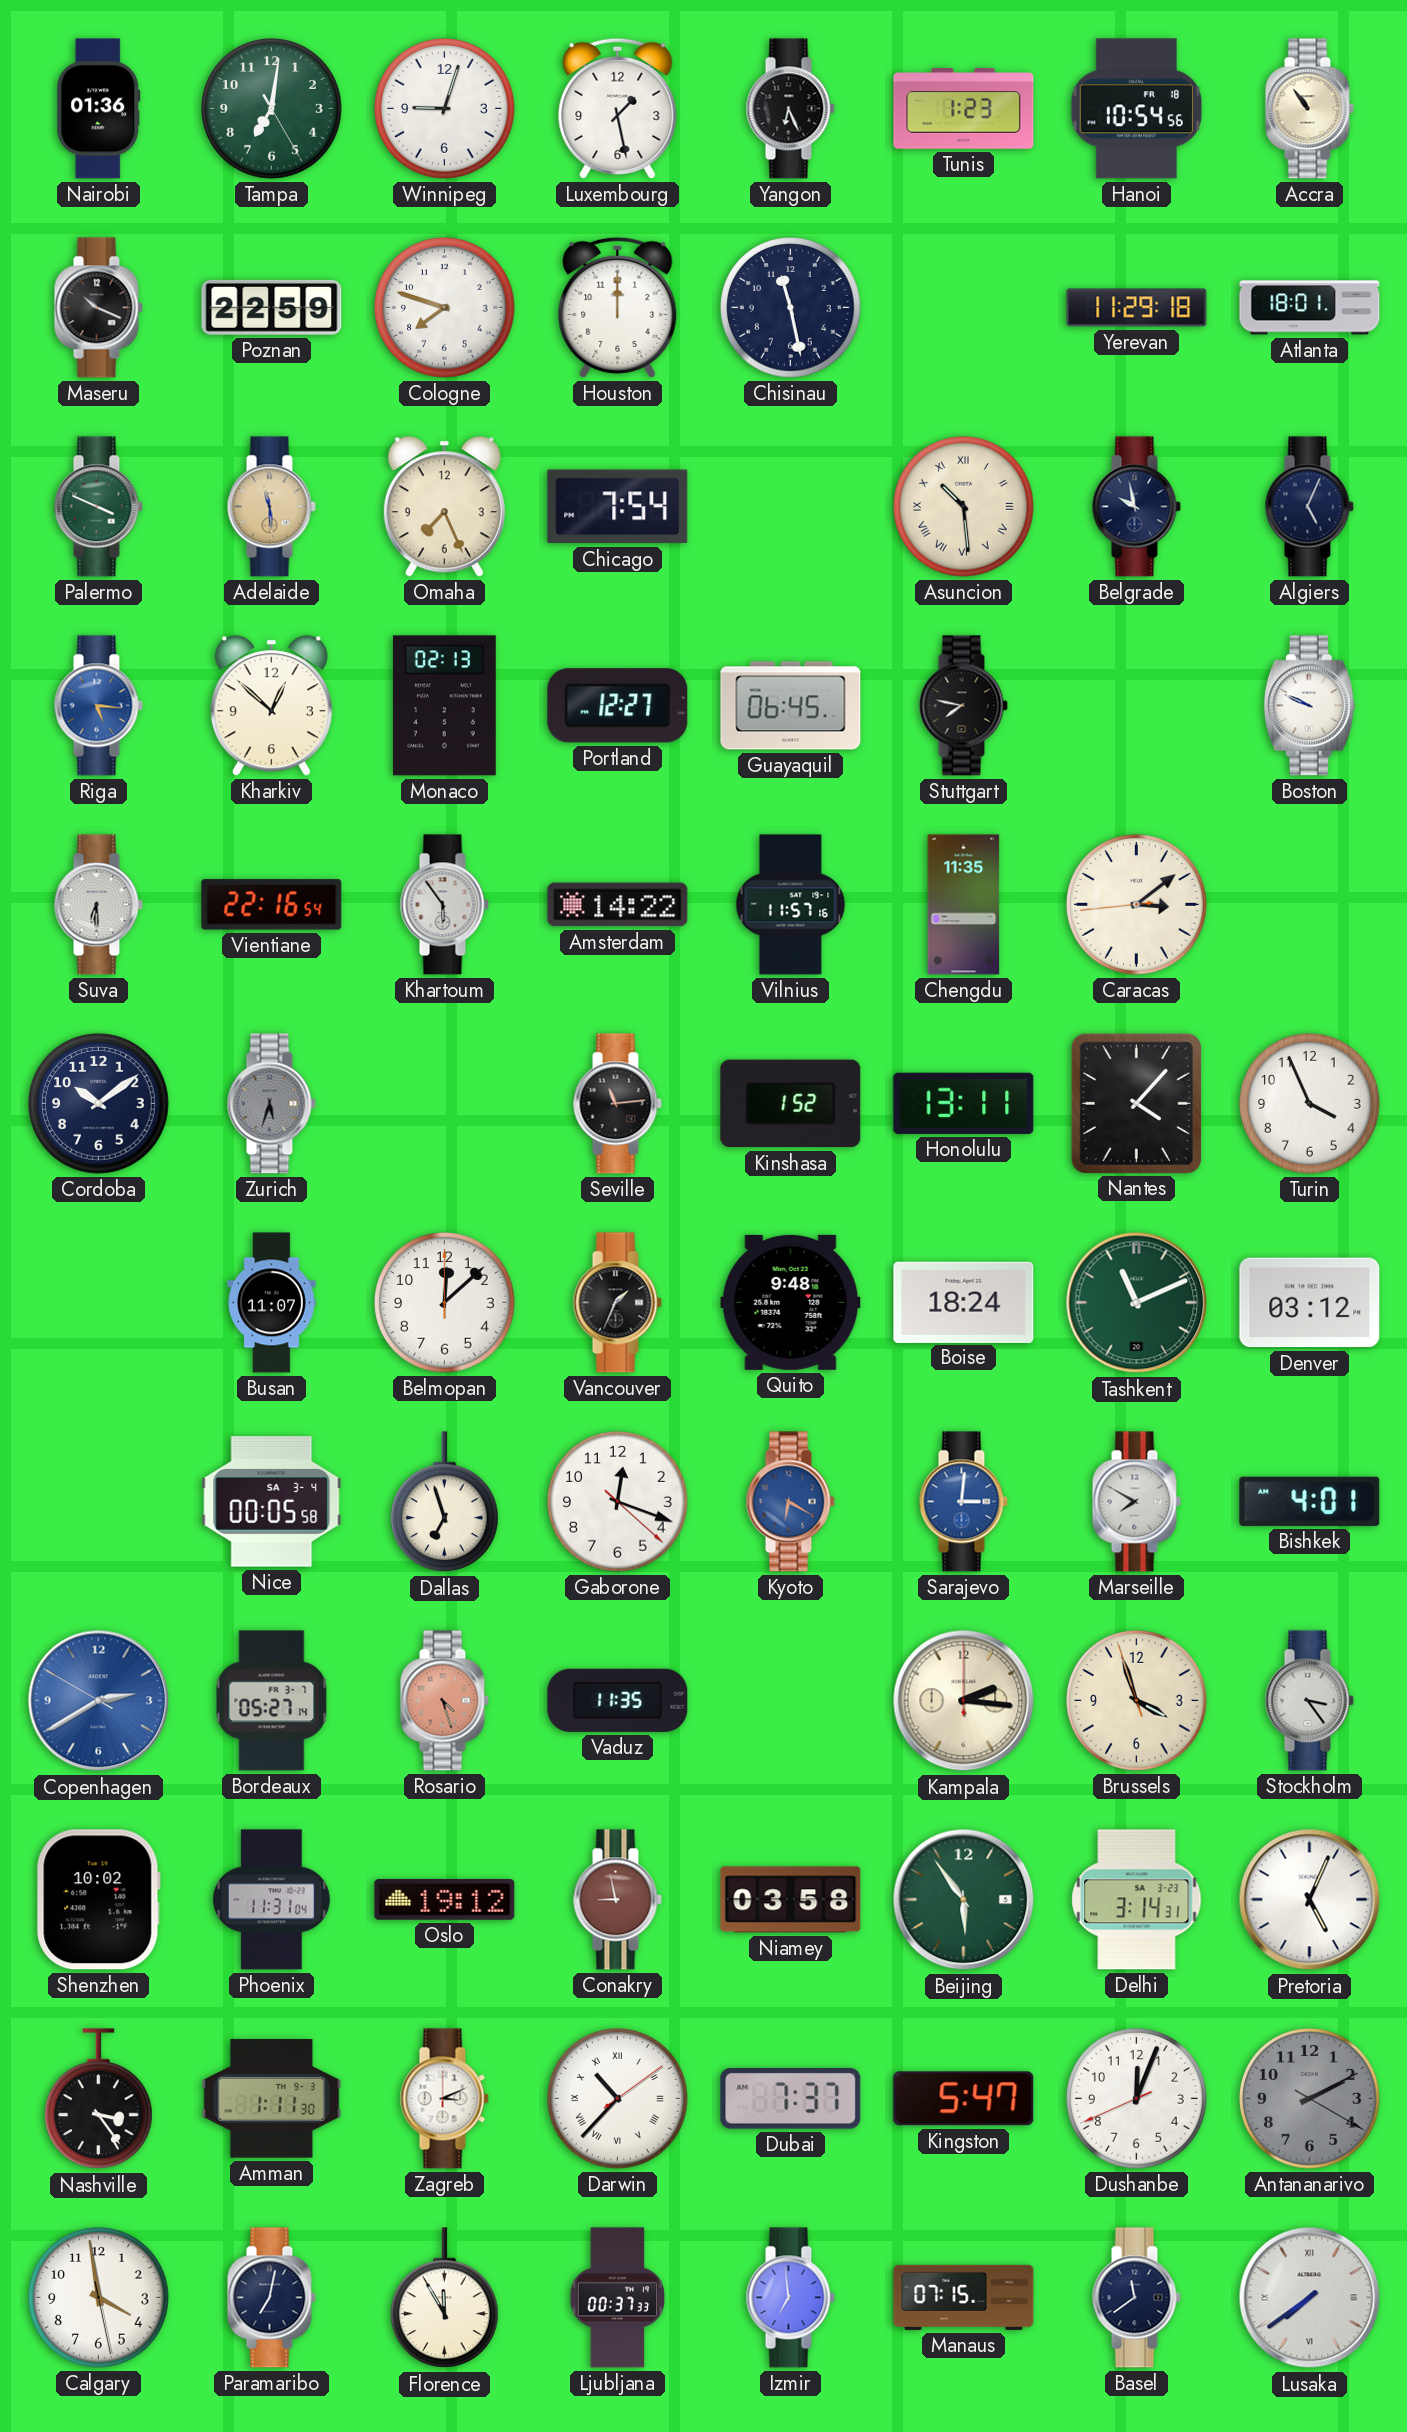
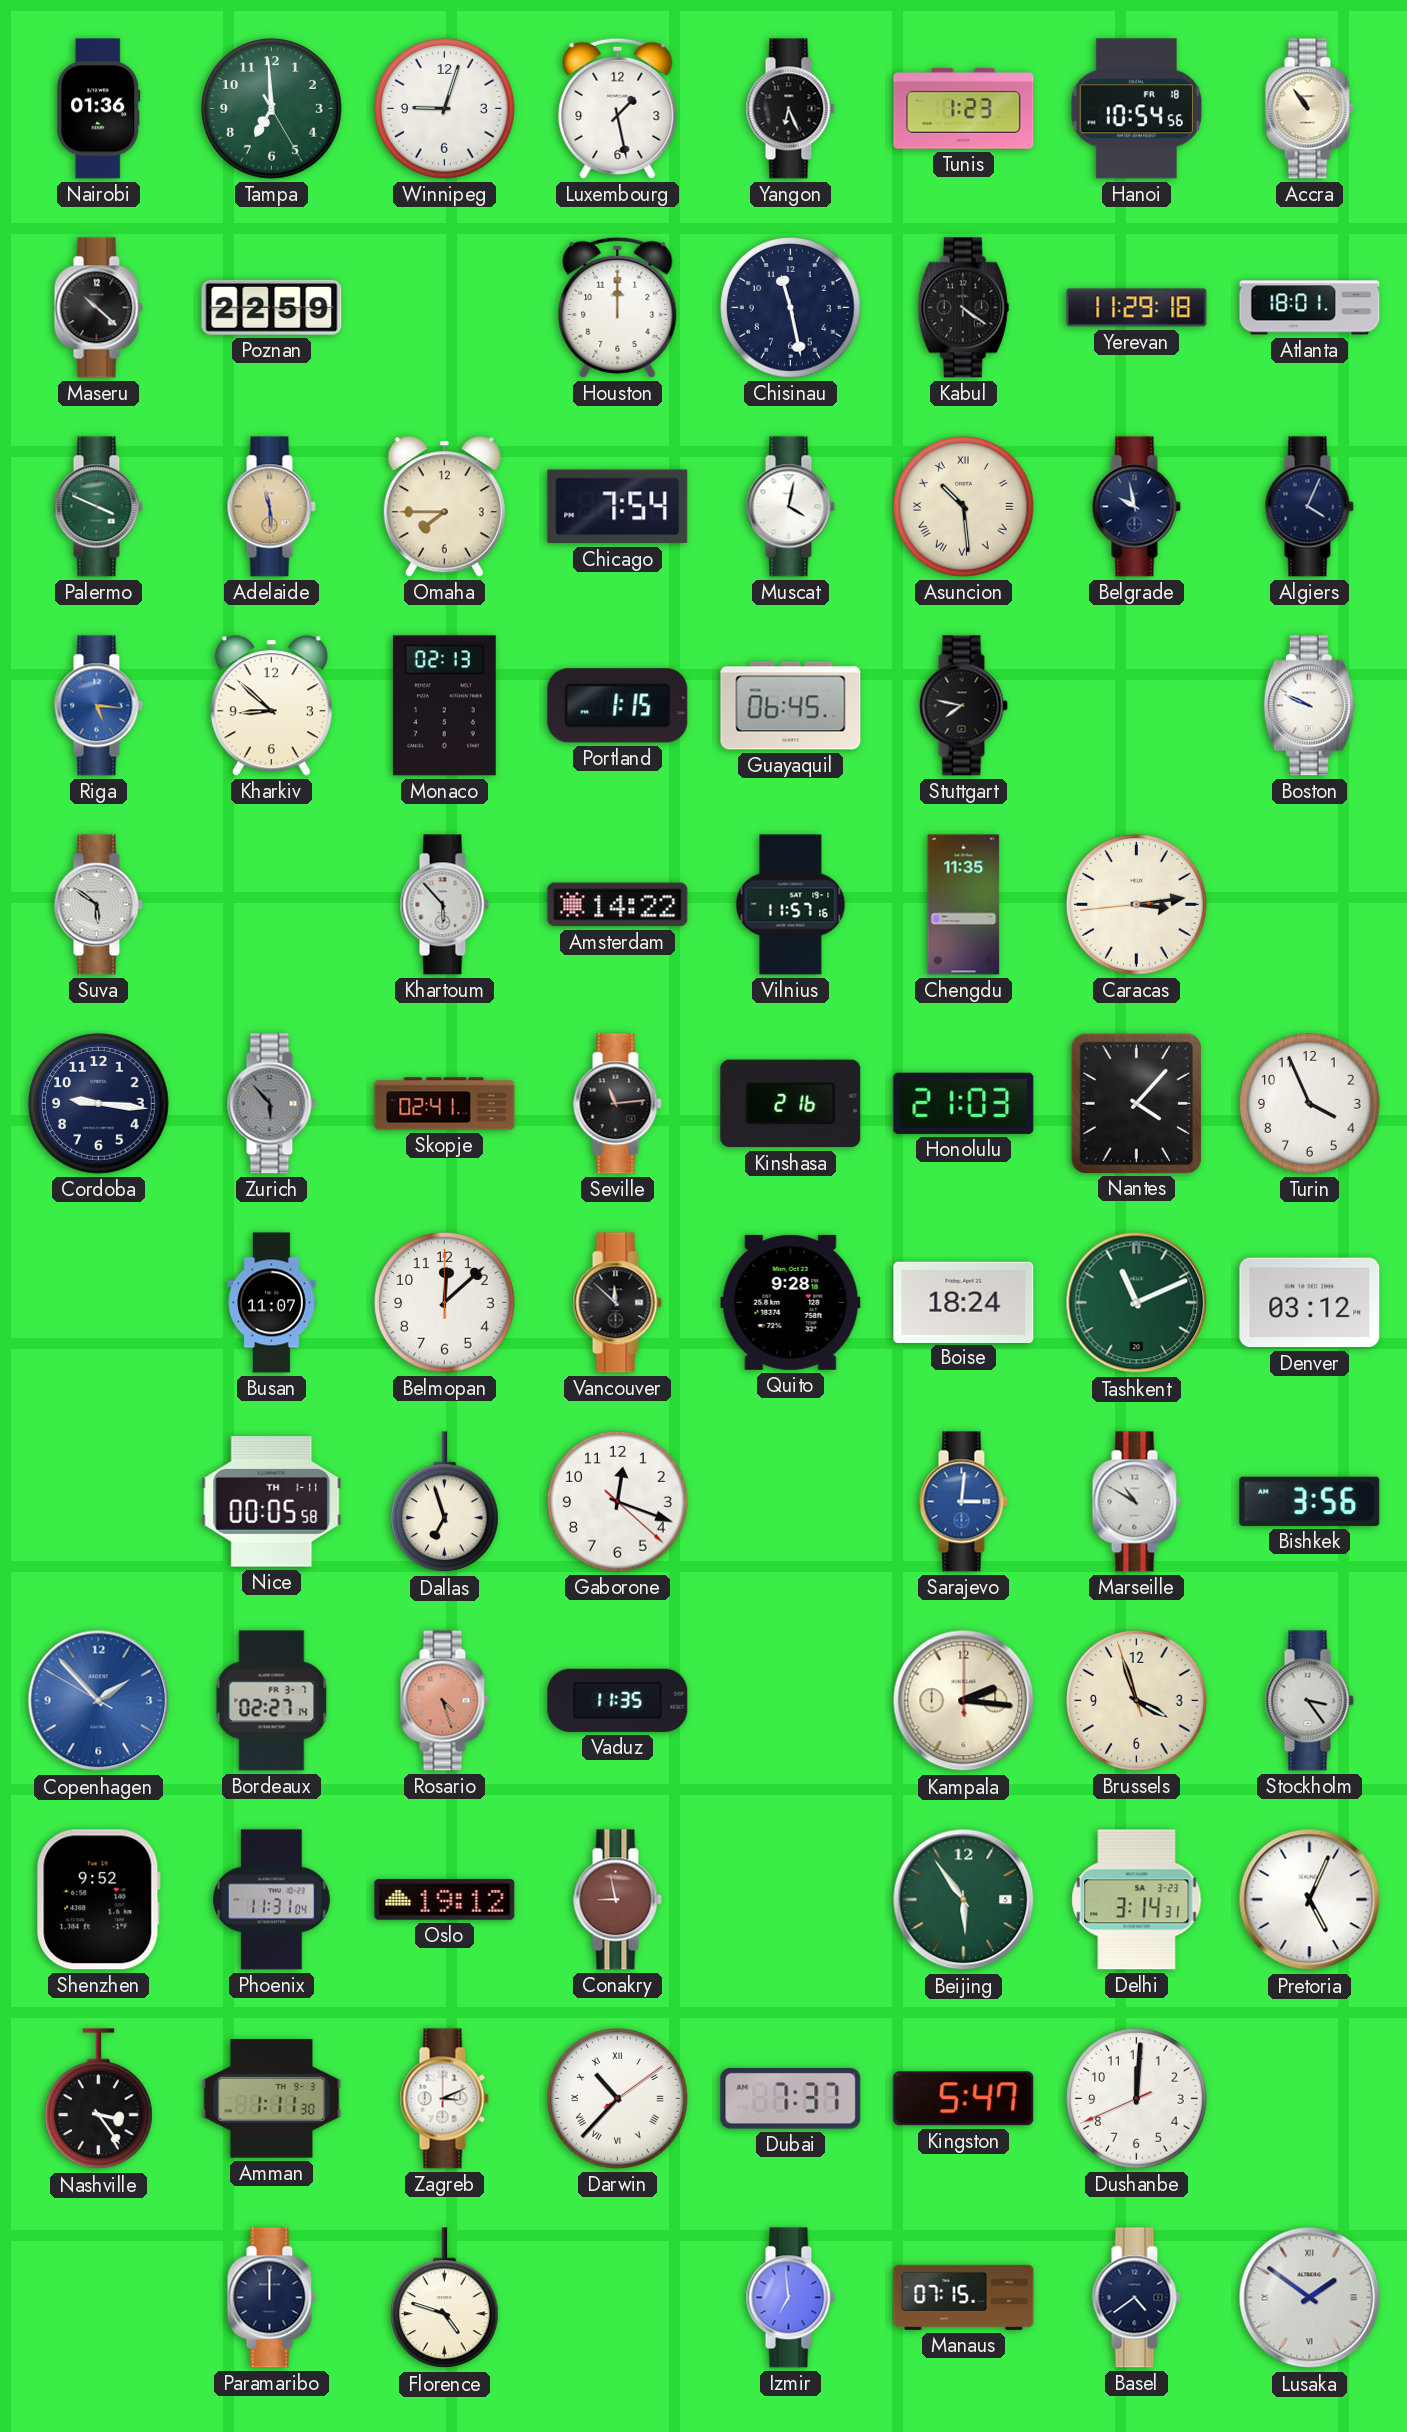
Tampa: 7:01 -> 6:59 (272, 109)
Maseru: 10:19 -> 10:22 (98, 308)
Cologne: 7:48 -> none (445, 308)
Kabul: none -> 4:21 (963, 308)
Omaha: 7:26 -> 7:45 (444, 507)
Muscat: none -> 4:02 (790, 507)
Algiers: 5:04 -> 4:04 (1309, 507)
Kharkiv: 12:52 -> 8:52 (271, 706)
Portland: 12:27 -> 1:15 (618, 706)
Suva: 6:30 -> 5:51 (98, 905)
Vientiane: 22:16 -> none (272, 905)
Khartoum: 5:54 -> 5:53 (444, 905)
Caracas: 3:08 -> 3:13 (1137, 905)
Cordoba: 10:09 -> 9:16 (99, 1104)
Zurich: 5:33 -> 5:53 (271, 1104)
Skopje: none -> 02:41 (445, 1104)
Kinshasa: 1:52 -> 2:16 (791, 1104)
Honolulu: 13:11 -> 21:03 (964, 1103)
Vancouver: 1:34 -> 11:52 (617, 1303)
Quito: 9:48 -> 9:28 (791, 1302)
Nice date: SA 3-4 -> TH 1-11 (272, 1502)
Kyoto: 6:20 -> none (790, 1502)
Marseille: 7:50 -> 10:50 (1136, 1502)
Bishkek: 4:01 -> 3:56 (1310, 1501)
Copenhagen: 2:39 -> 1:52 (99, 1701)
Bordeaux: 05:27 -> 02:27 (272, 1701)
Shenzhen: 10:02 -> 9:52 (98, 1900)
Niamey: 03:58 -> none (791, 1900)
Dushanbe: 12:03 -> 12:00 (1137, 2099)
Antananarivo: 2:10 -> none (1310, 2099)
Calgary: 3:58 -> none (99, 2298)
Paramaribo: 7:02 -> 12:00 (271, 2298)
Florence: 11:55 -> 4:48 (445, 2298)
Ljubljana: 00:37 -> none (618, 2298)
Basel: 11:39 -> 4:39 (1136, 2298)
Lusaka: 7:39 -> 1:51 (1310, 2298)
